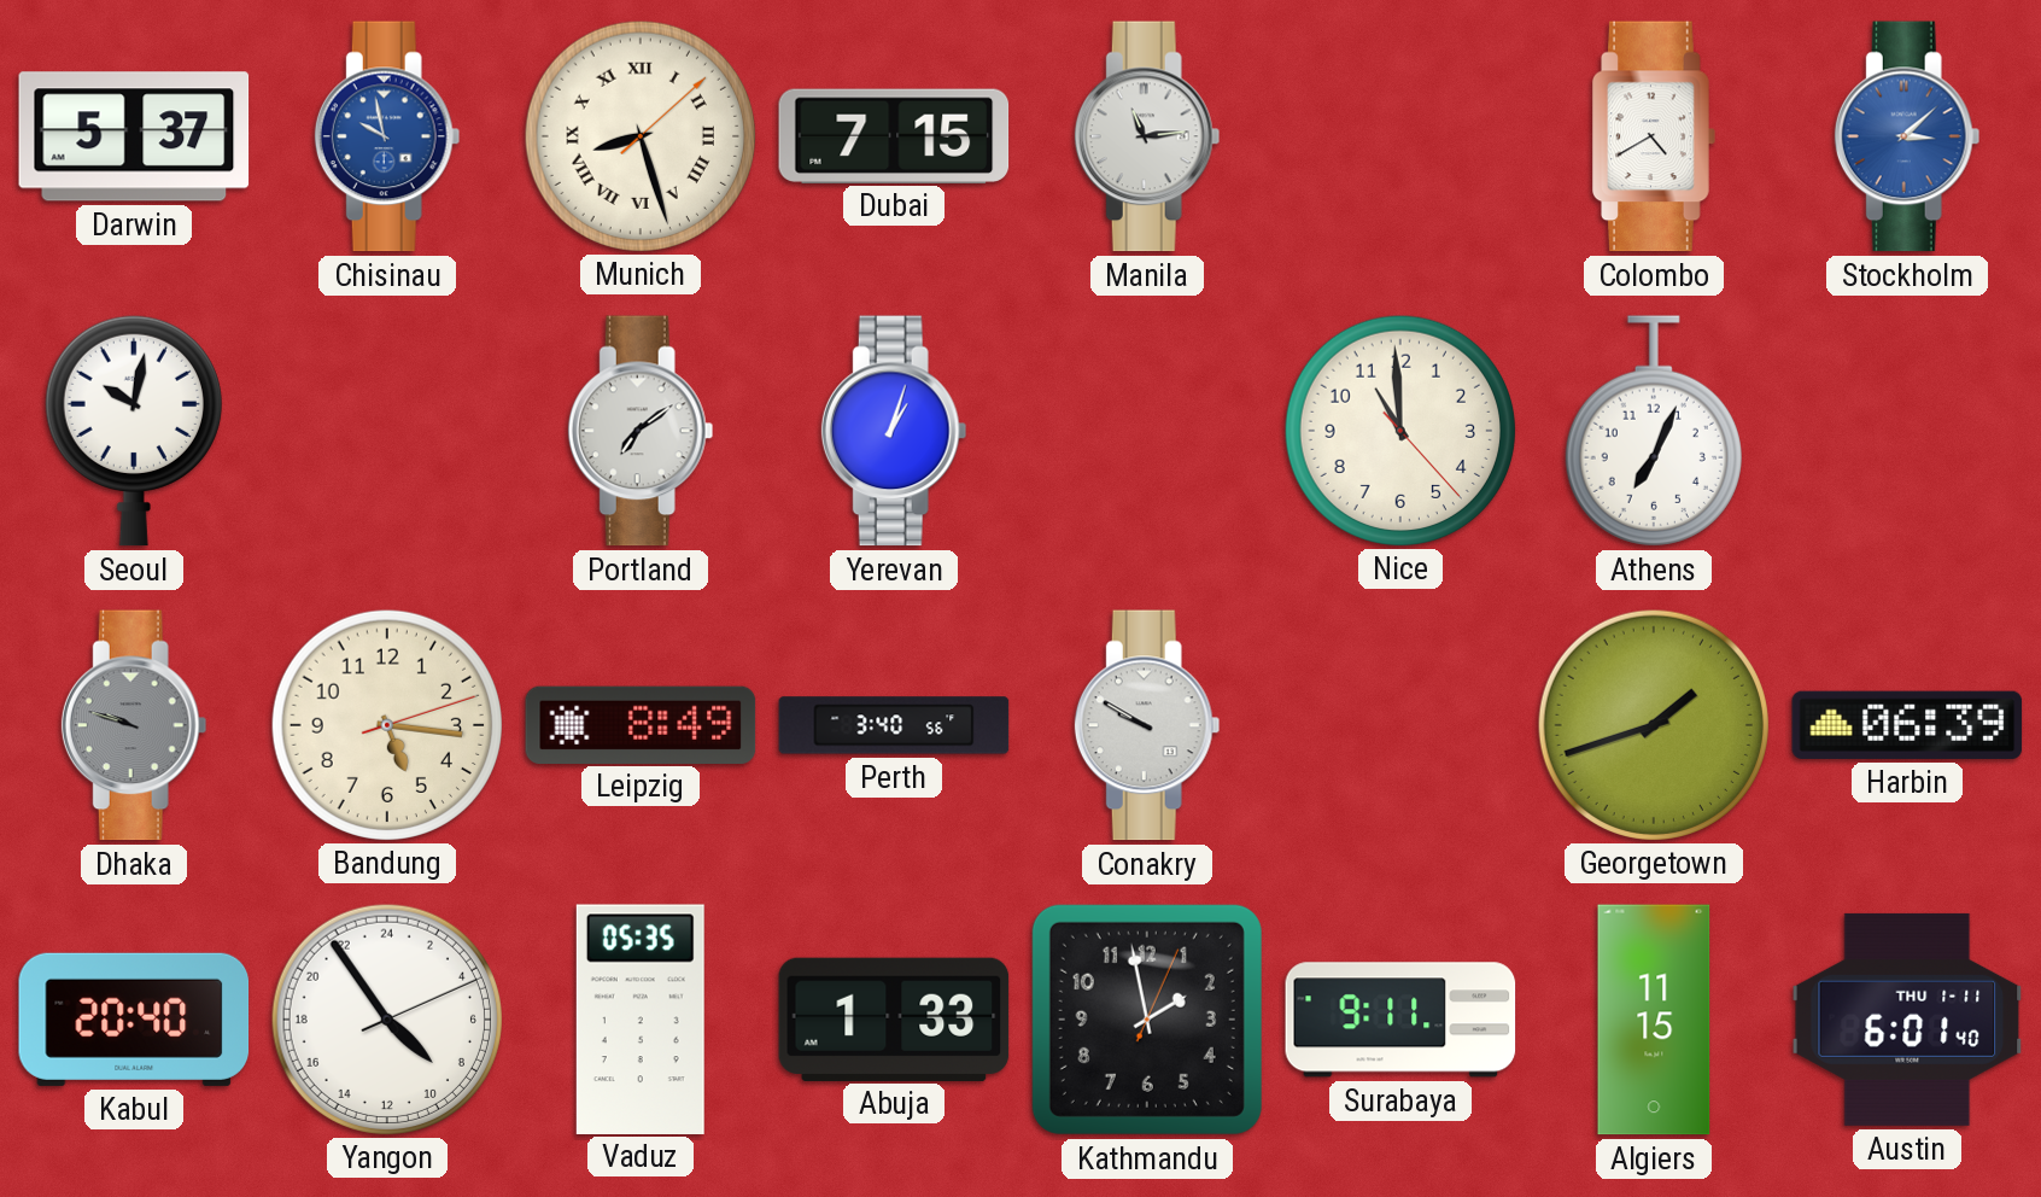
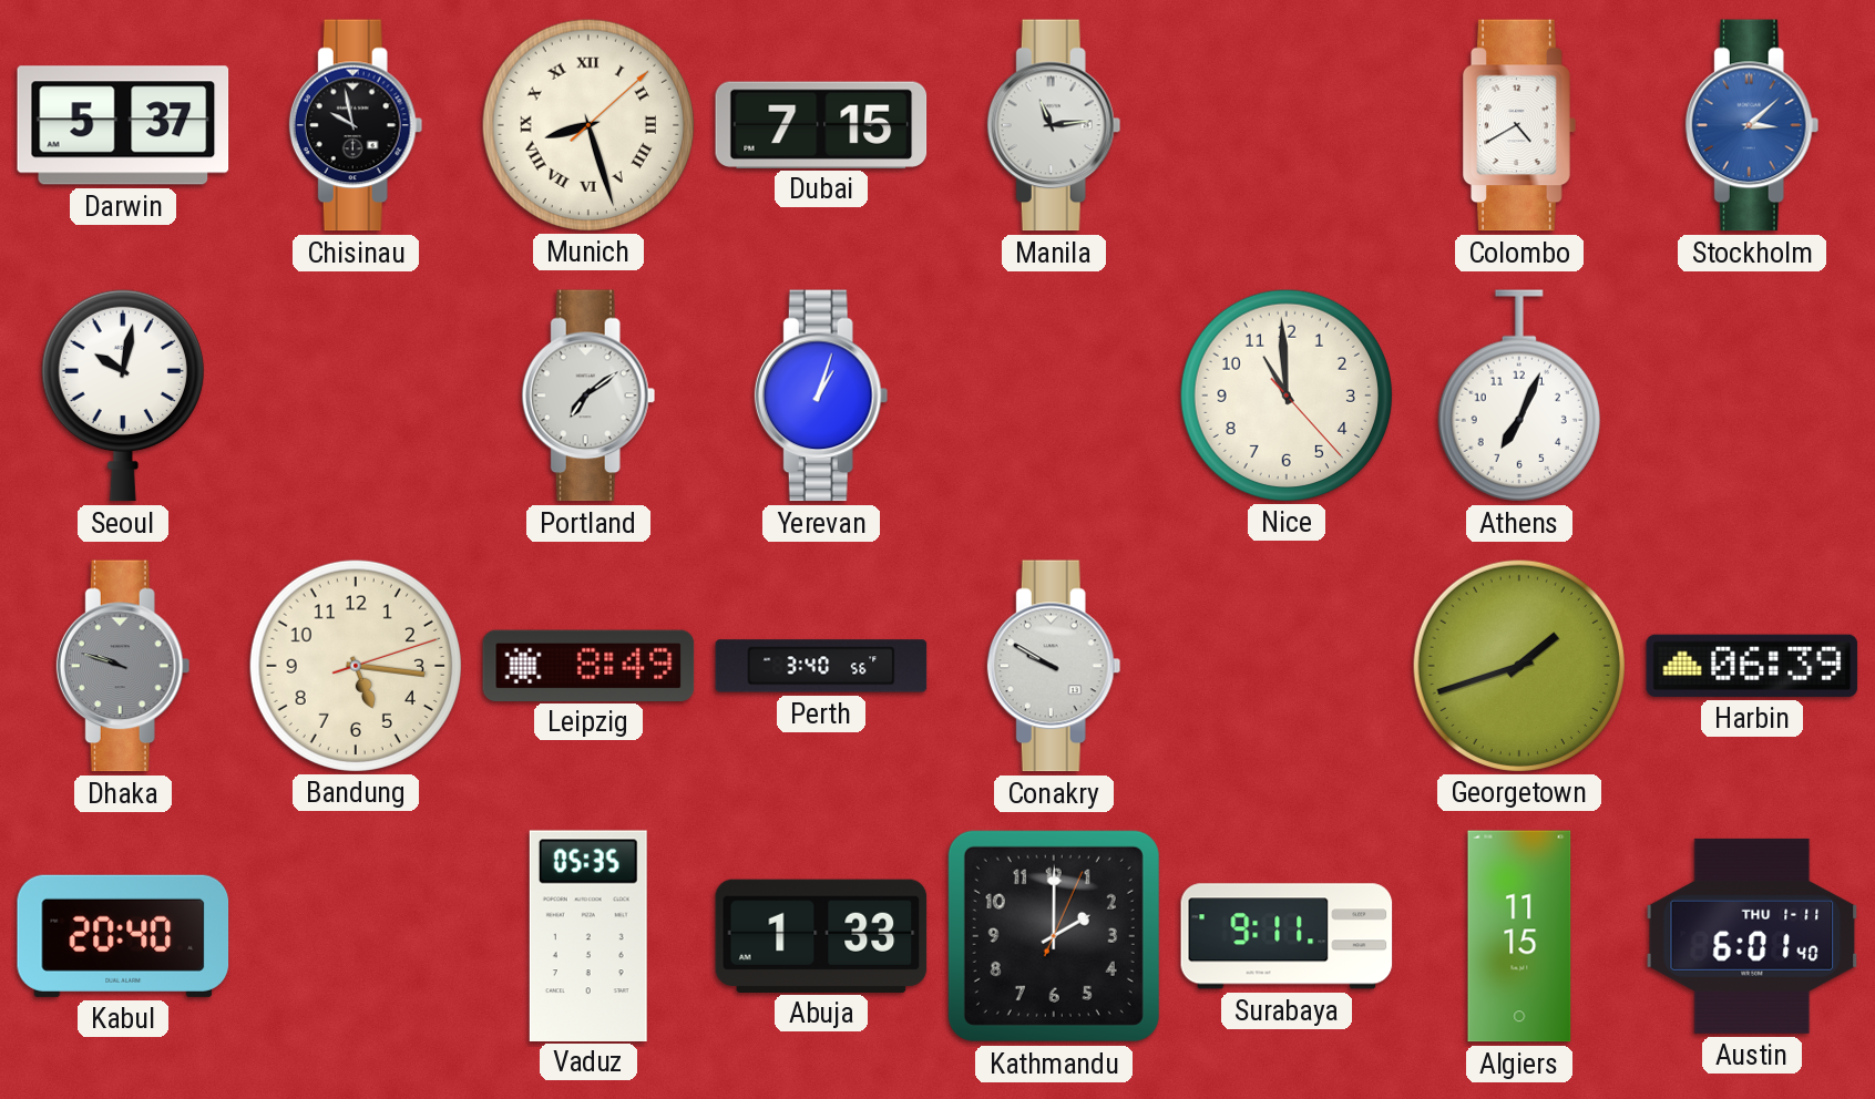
Chisinau dial: blue -> black (356, 125)
Yangon: 8:54 -> none (386, 1018)
Kathmandu: 1:58 -> 2:00 (1054, 936)
